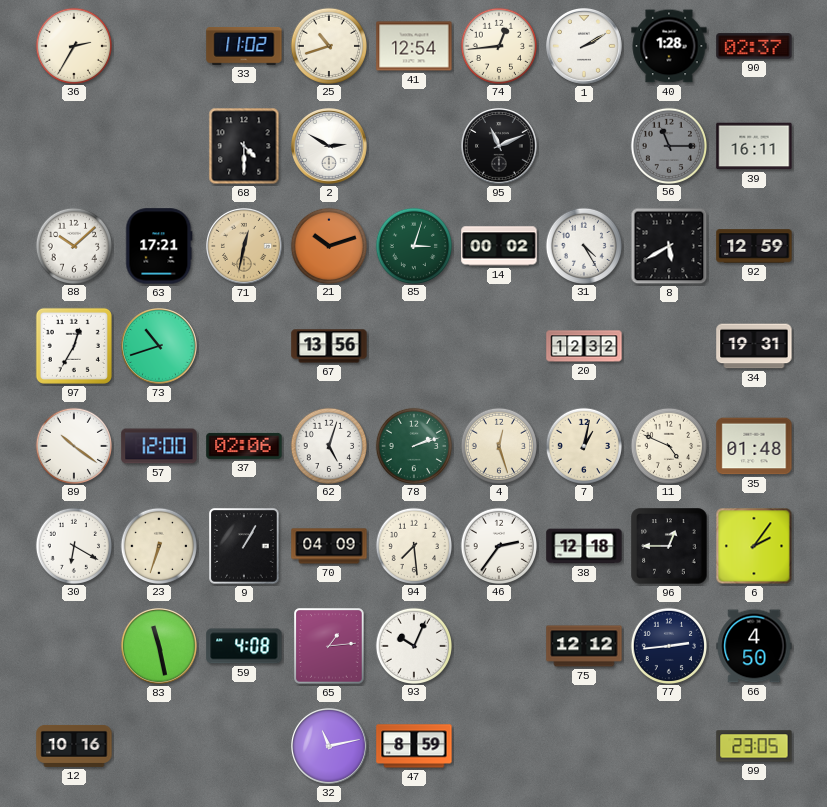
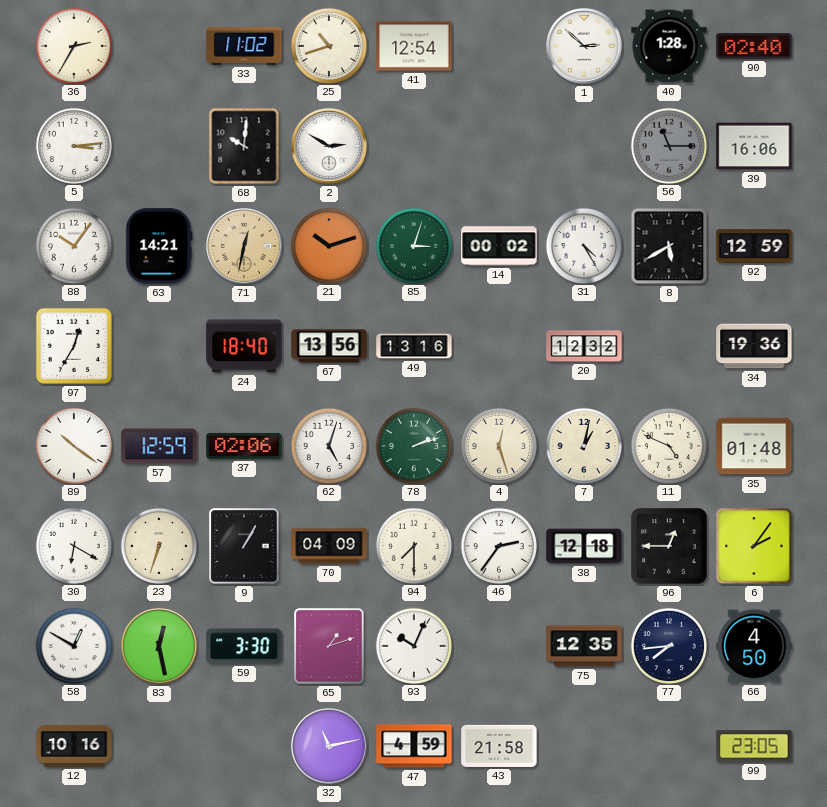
74: 12:44 -> none (498, 45)
1: 2:10 -> 2:52 (585, 47)
90: 02:37 -> 02:40 (754, 46)
5: none -> 3:14 (73, 145)
68: 4:30 -> 10:01 (244, 146)
95: 11:11 -> none (500, 147)
39: 16:11 -> 16:06 (754, 146)
88: 10:08 -> 10:06 (73, 245)
63: 17:21 -> 14:21 (159, 246)
73: 10:42 -> none (160, 347)
24: none -> 18:40 (244, 346)
49: none -> 13:16 (414, 346)
34: 19:31 -> 19:36 (754, 346)
57: 12:00 -> 12:59 (159, 446)
94: 7:29 -> 7:30 (413, 545)
58: none -> 12:50 (73, 645)
83: 11:28 -> 12:28 (160, 647)
59: 4:08 -> 3:30 (244, 646)
65: 1:14 -> 1:12 (329, 646)
75: 12:12 -> 12:35 (584, 646)
77: 2:44 -> 7:44 (668, 645)
47: 8:59 -> 4:59 (414, 746)
43: none -> 21:58 (499, 746)
